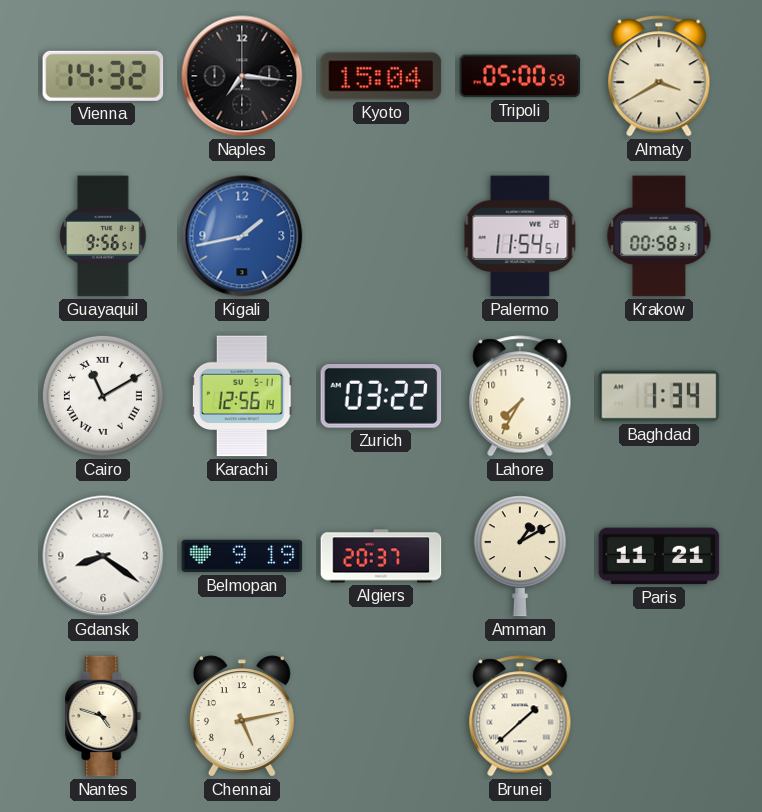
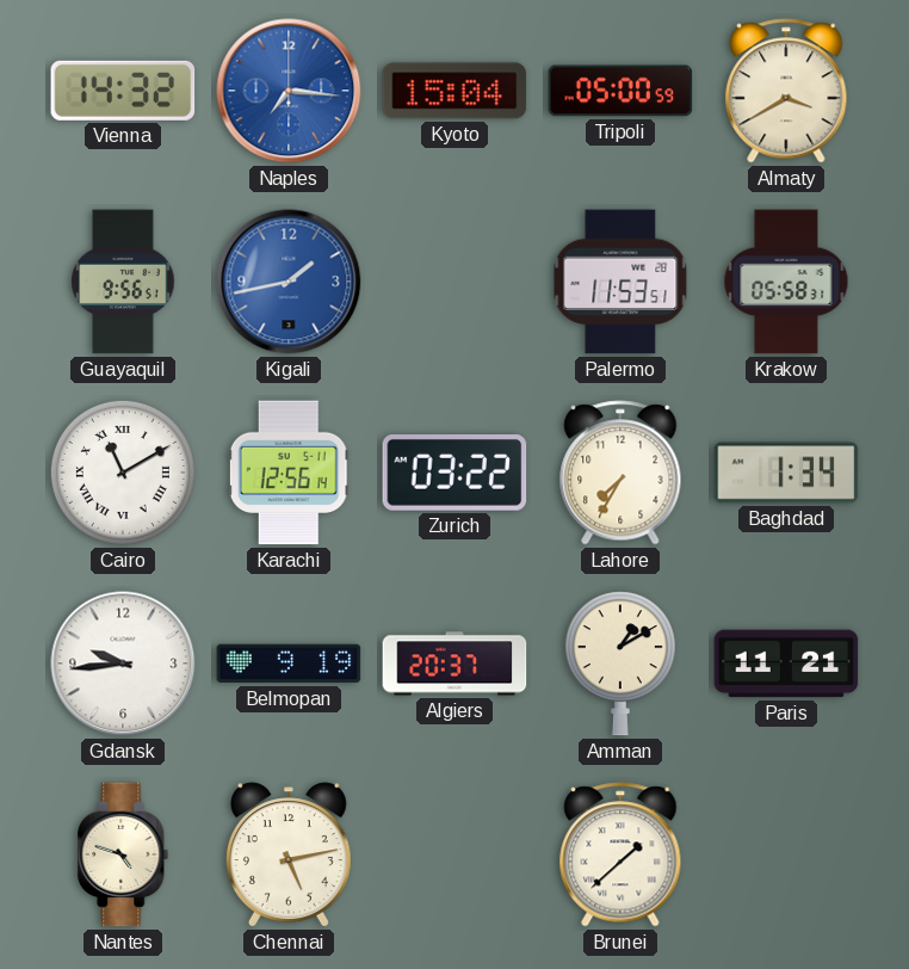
Naples dial: black -> blue (289, 91)
Palermo: 11:54 -> 11:53 (620, 282)
Krakow: 00:58 -> 05:58 (786, 282)
Gdansk: 8:21 -> 9:44 (123, 664)
